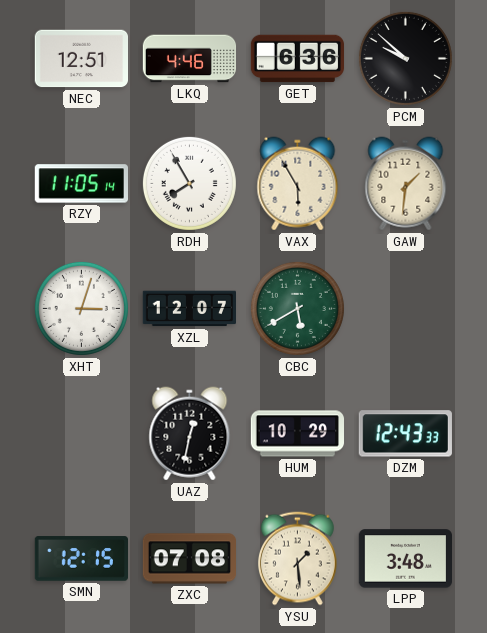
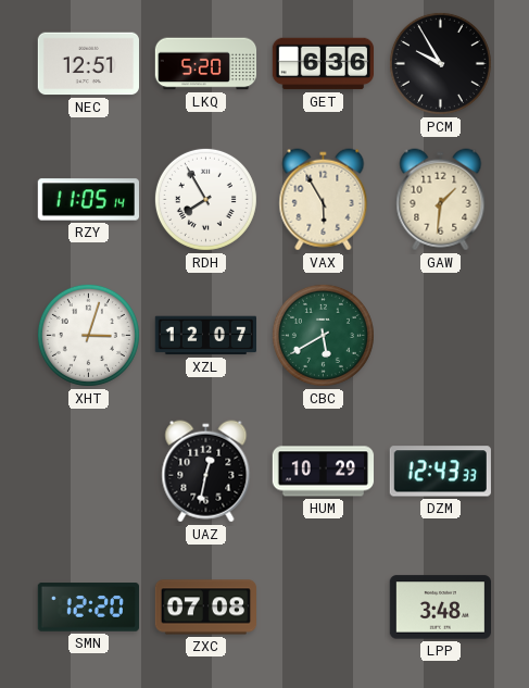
LKQ: 4:46 -> 5:20 (206, 64)
PCM: 9:52 -> 9:55 (440, 63)
SMN: 12:15 -> 12:20 (88, 608)
YSU: 1:29 -> none (297, 559)
